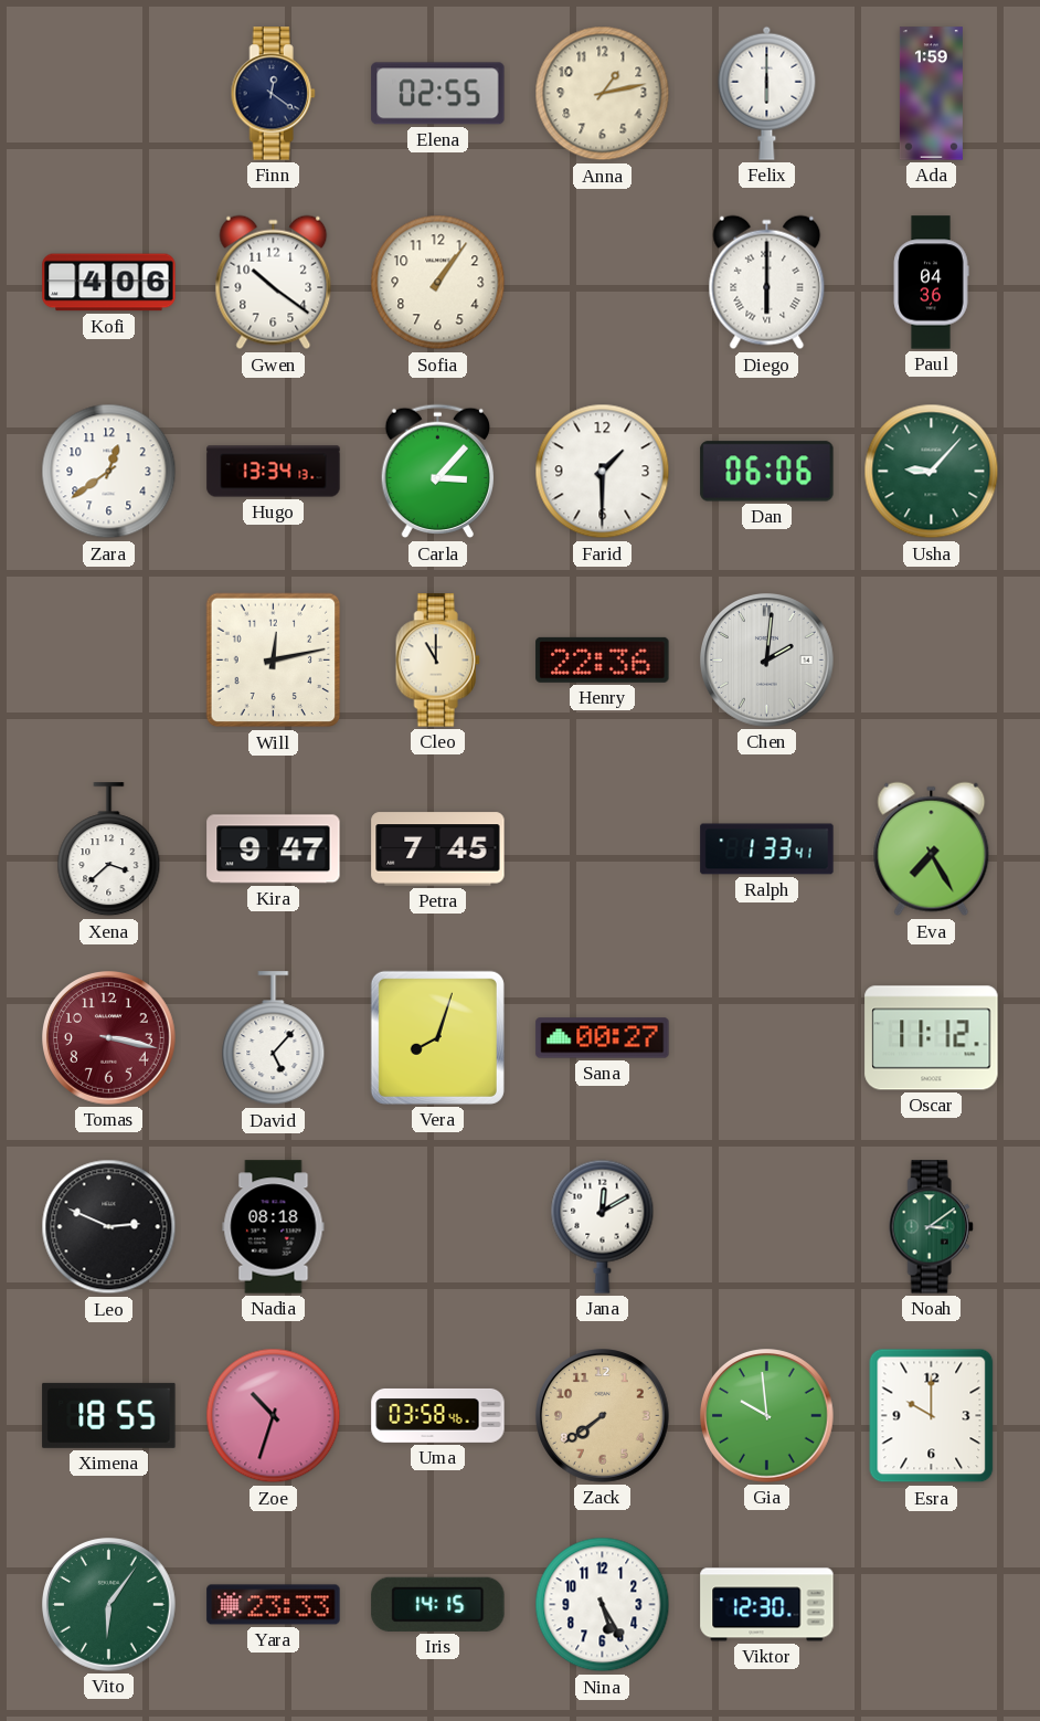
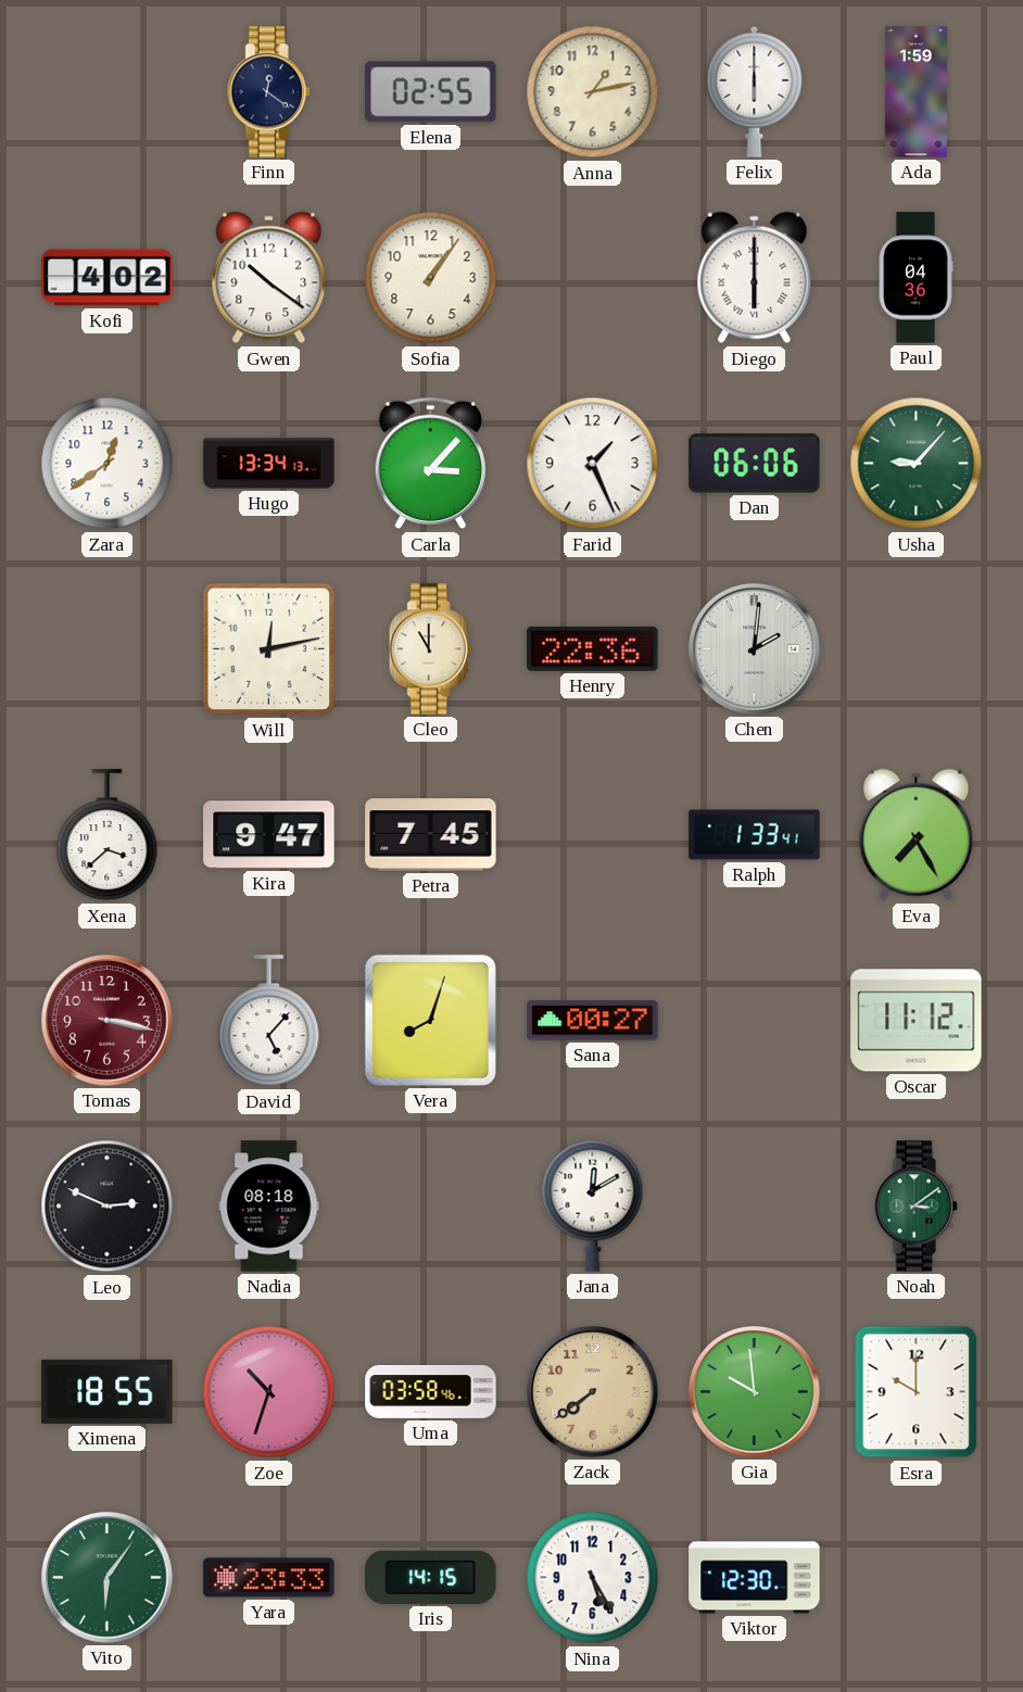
Kofi: 4:06 -> 4:02 (108, 278)
Farid: 1:30 -> 1:26 (593, 464)
